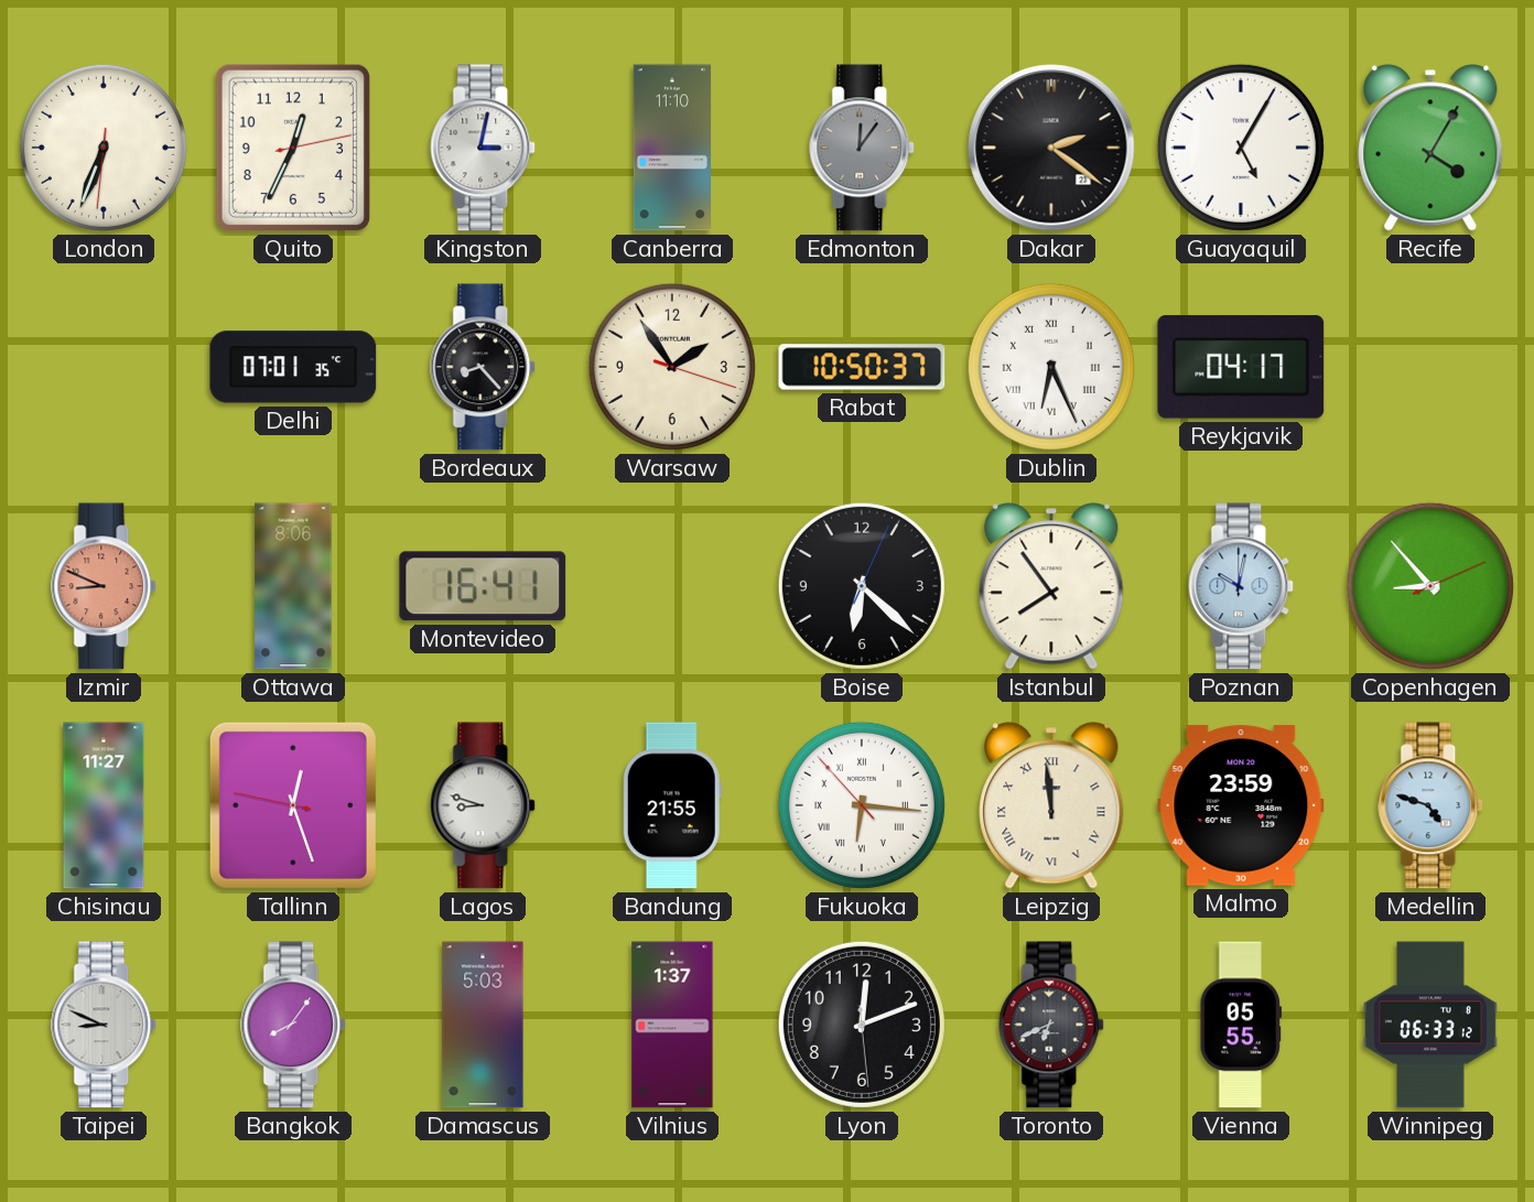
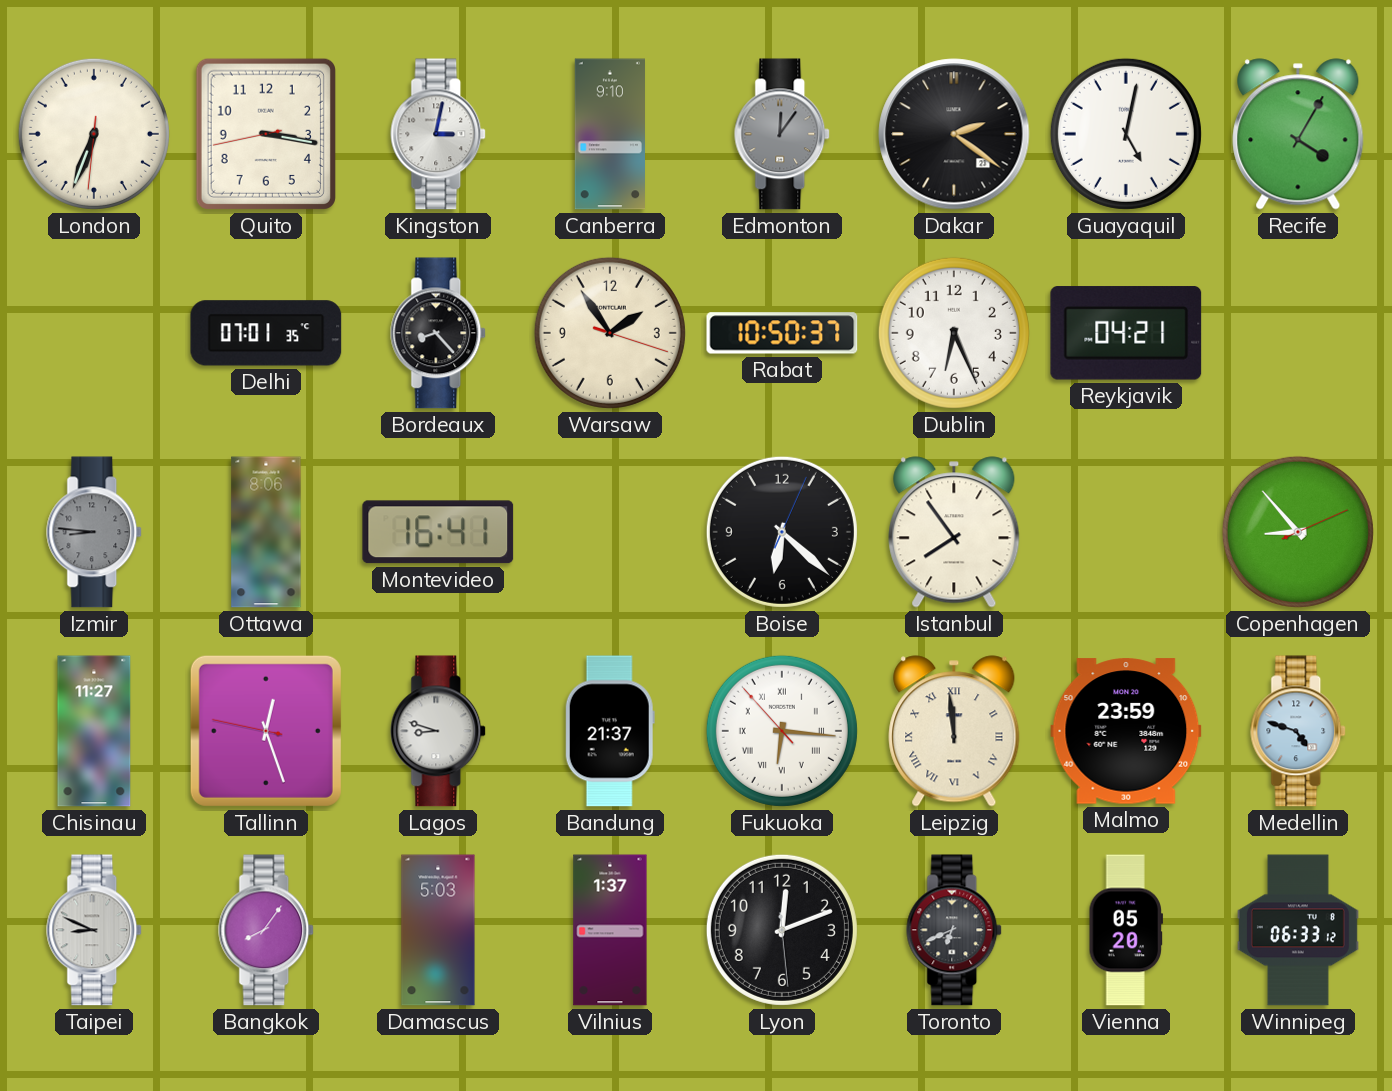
Quito: 12:34 -> 3:16 (266, 134)
Canberra: 11:10 -> 9:10 (609, 134)
Guayaquil: 5:05 -> 5:02 (1126, 134)
Dublin numerals: Roman -> Arabic (954, 333)
Reykjavik: 04:17 -> 04:21 (1126, 333)
Izmir: 8:49 -> 8:46 (95, 532)
Izmir dial: salmon -> grey (95, 532)
Poznan: 10:02 -> none (1242, 586)
Bandung: 21:55 -> 21:37 (610, 731)
Vienna: 05:55 -> 05:20 (1126, 930)
